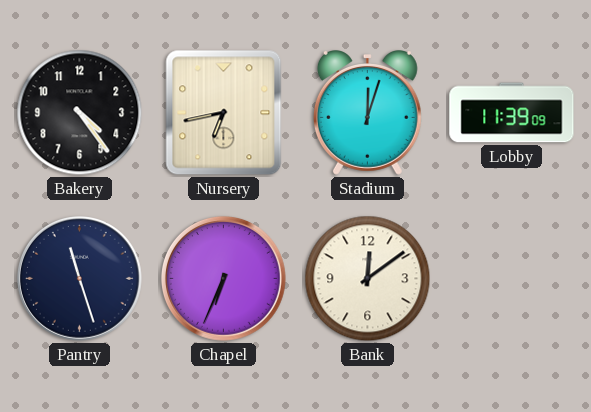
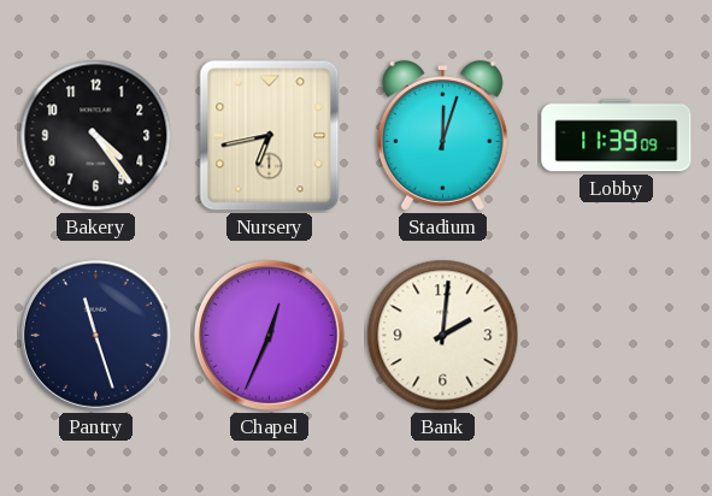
Chapel: 6:34 -> 12:34 (269, 335)
Bank: 12:09 -> 2:01 (443, 336)
